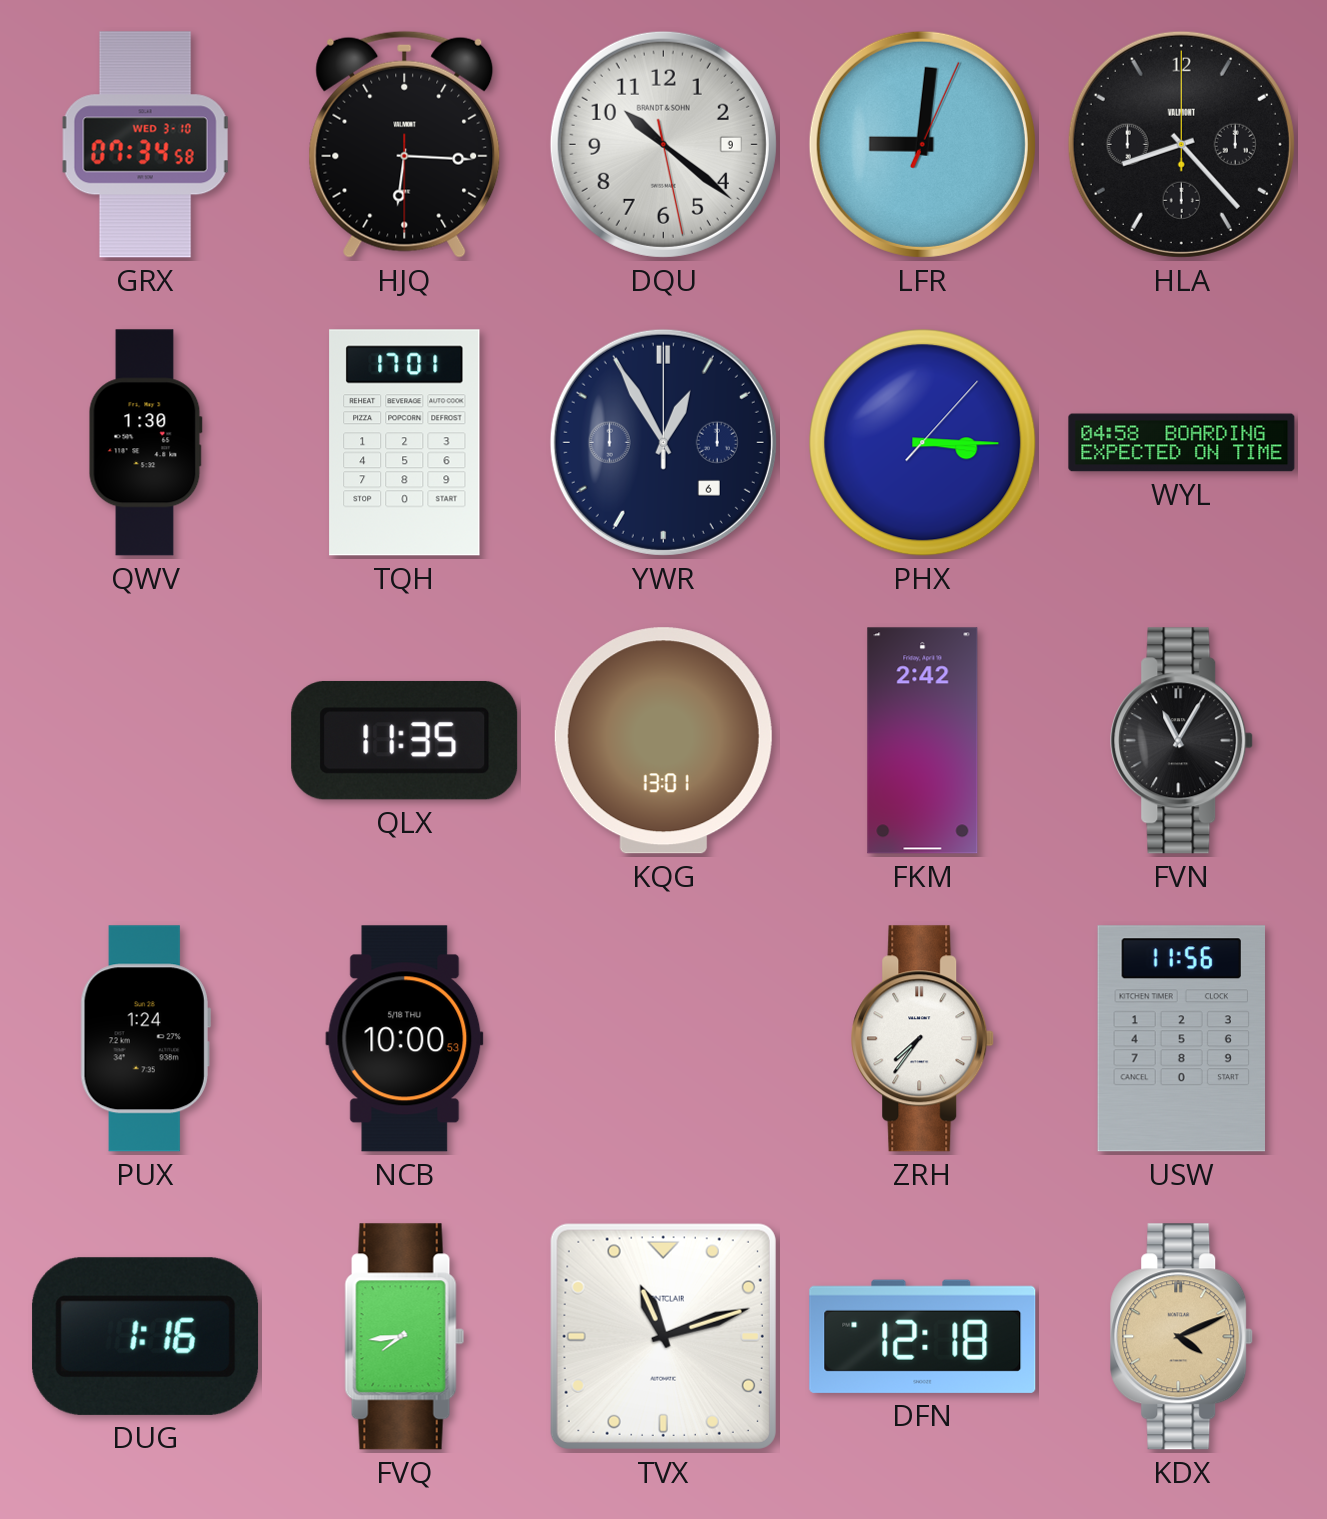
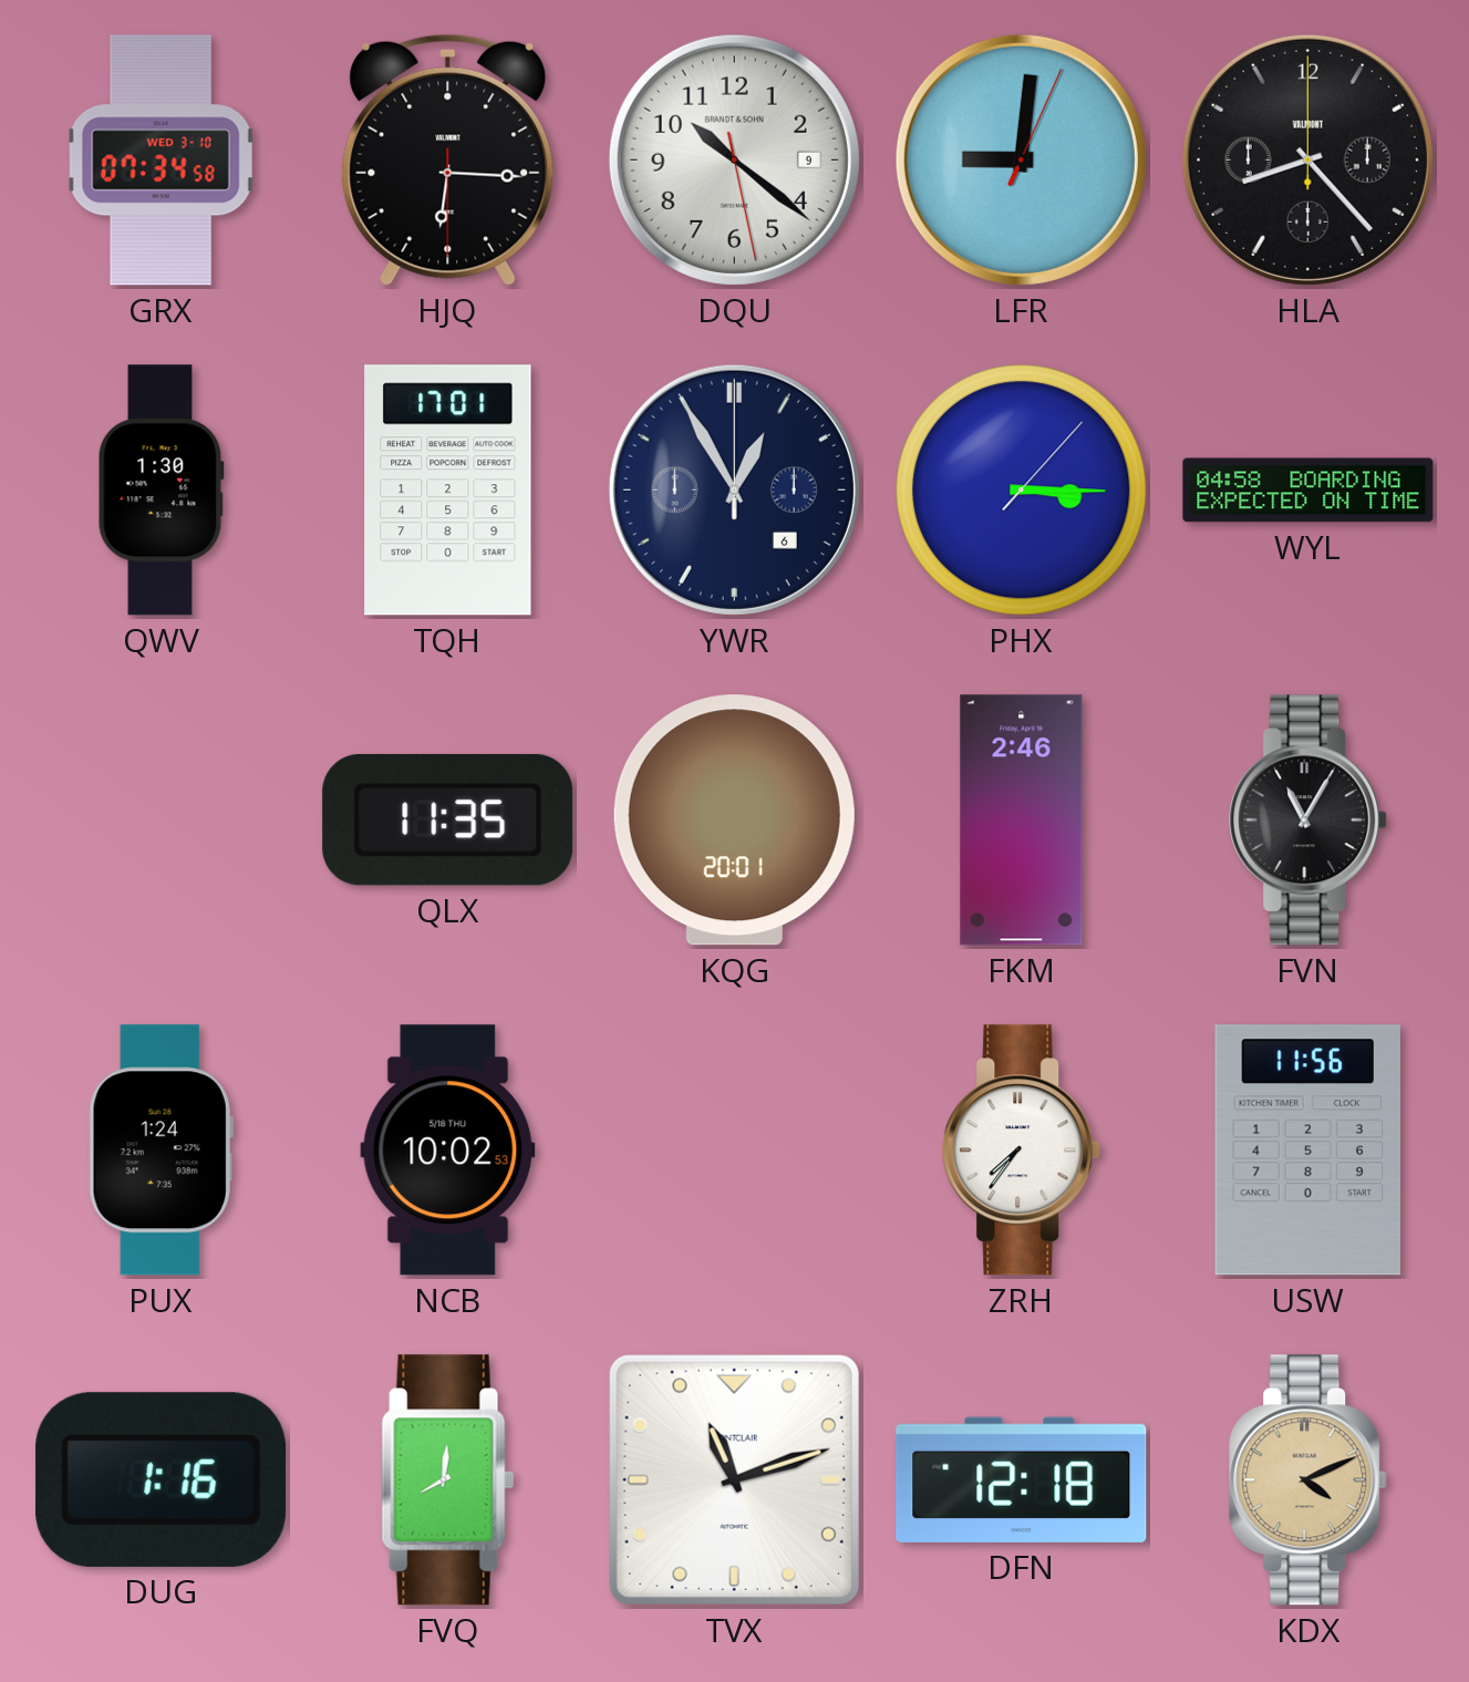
KQG: 13:01 -> 20:01 (734, 821)
FKM: 2:42 -> 2:46 (1022, 821)
NCB: 10:00 -> 10:02 (448, 1150)
FVQ: 7:44 -> 8:01 (448, 1480)
